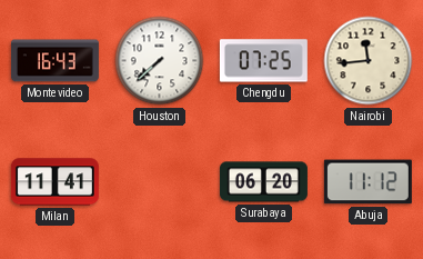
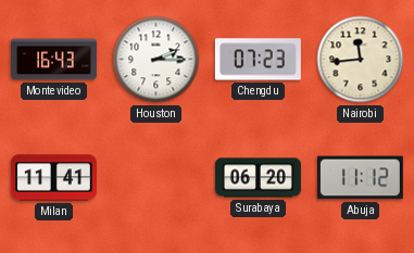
Houston: 7:38 -> 2:15 (156, 60)
Chengdu: 07:25 -> 07:23 (258, 60)
